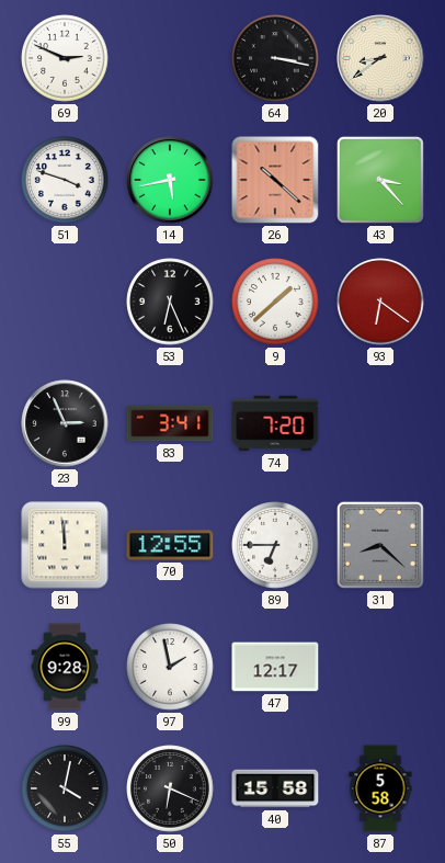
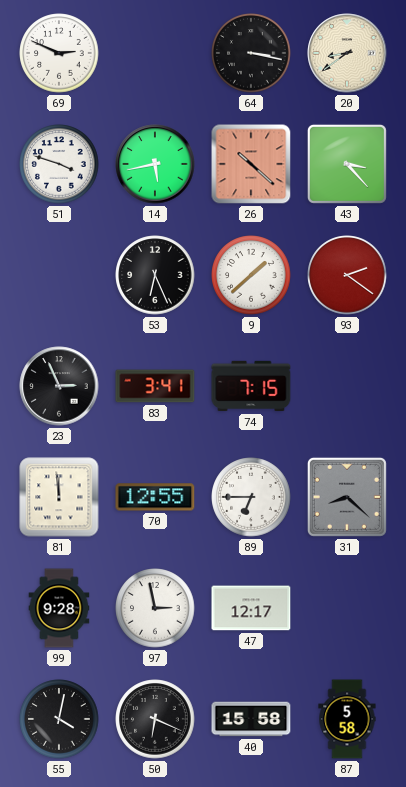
93: 6:21 -> 2:21 (347, 275)
74: 7:20 -> 7:15 (251, 386)
97: 1:58 -> 2:58 (155, 608)
